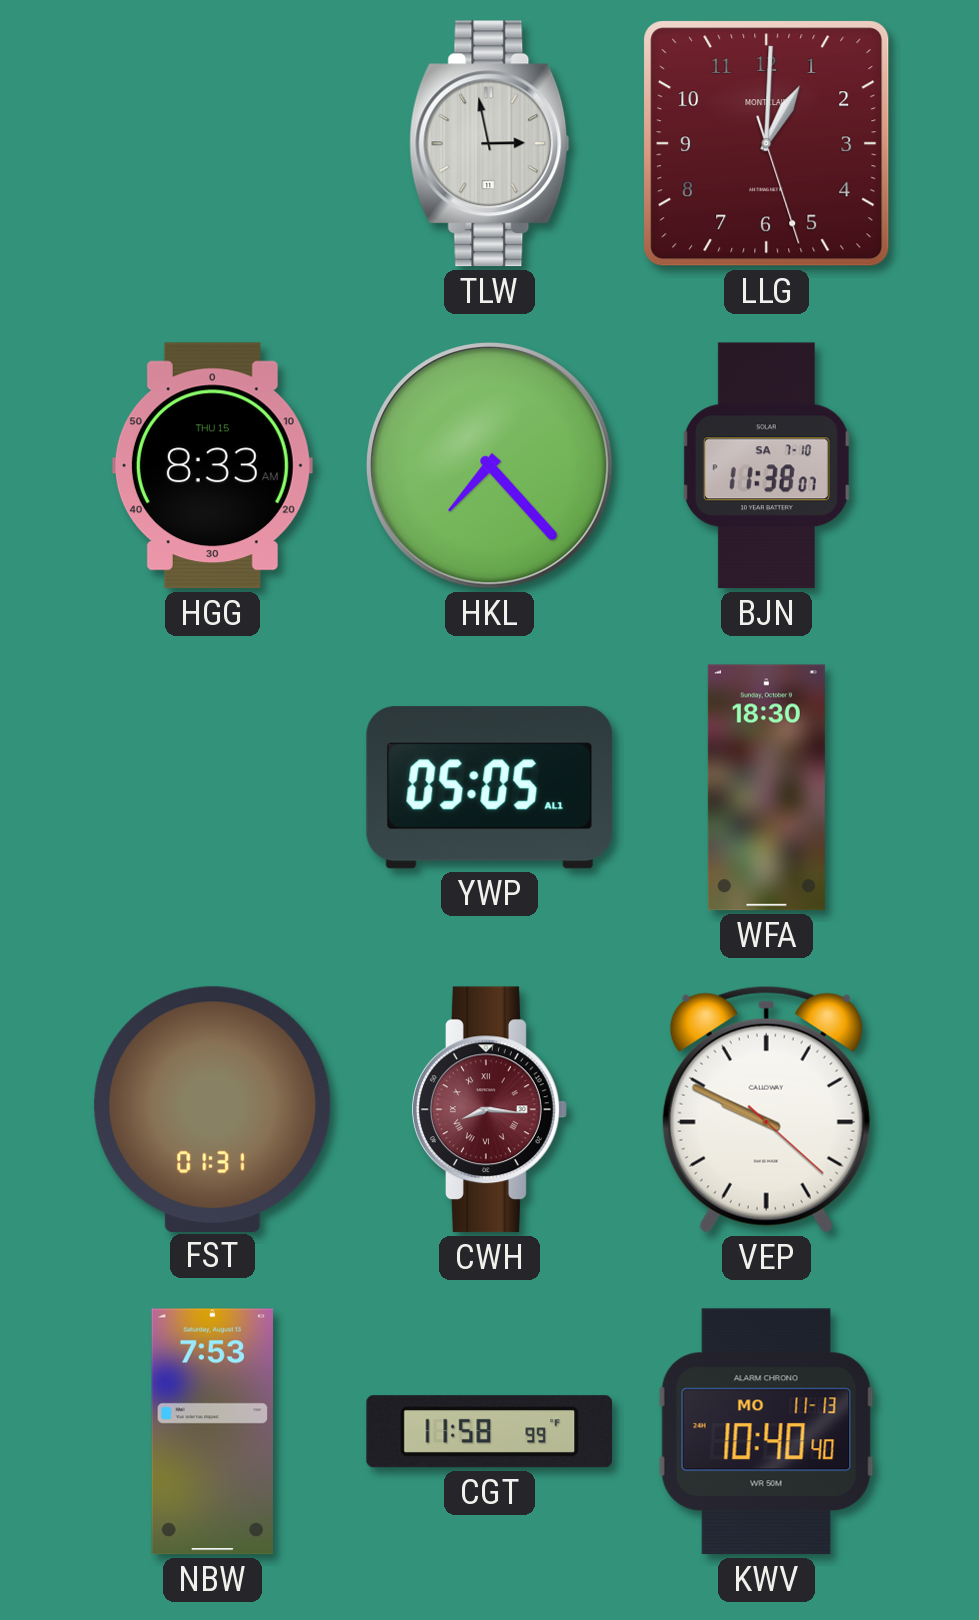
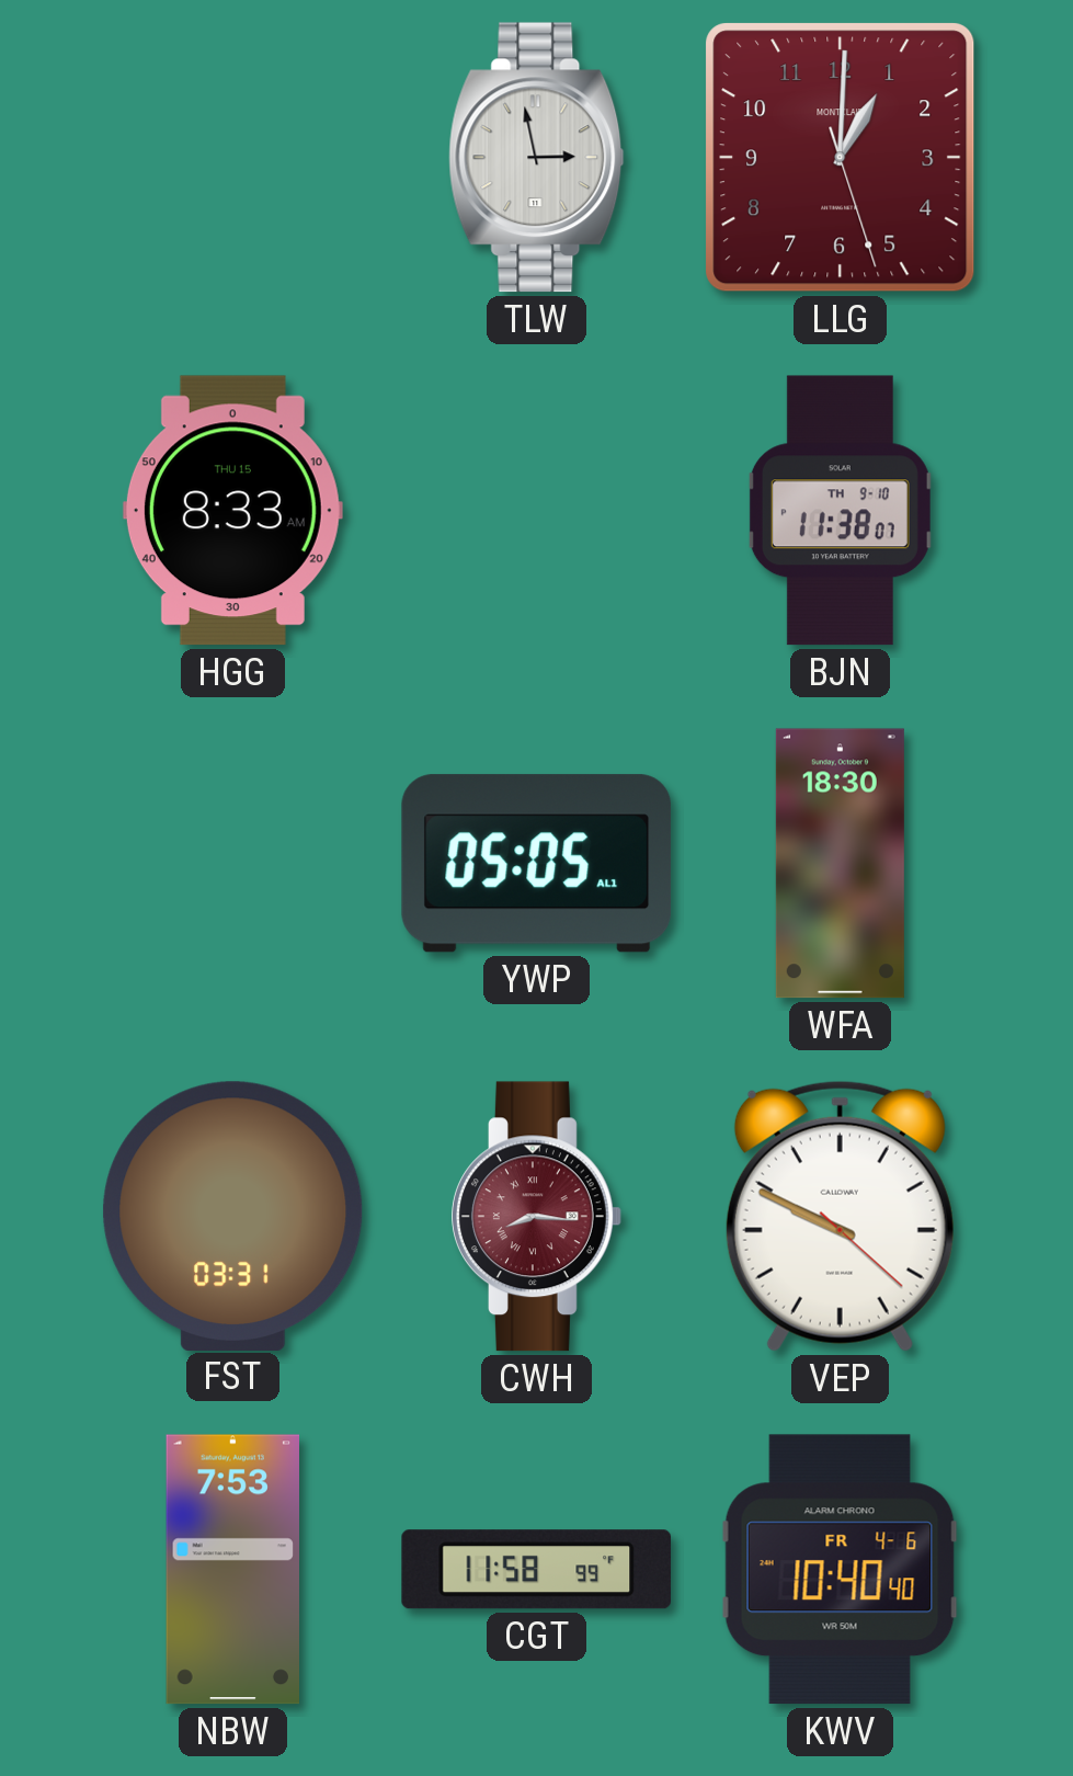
HKL: 7:23 -> none (490, 466)
BJN date: SA 7-10 -> TH 9-10 (840, 511)
FST: 01:31 -> 03:31 (233, 1216)
KWV date: MO 11-13 -> FR 4-6 (840, 1570)
